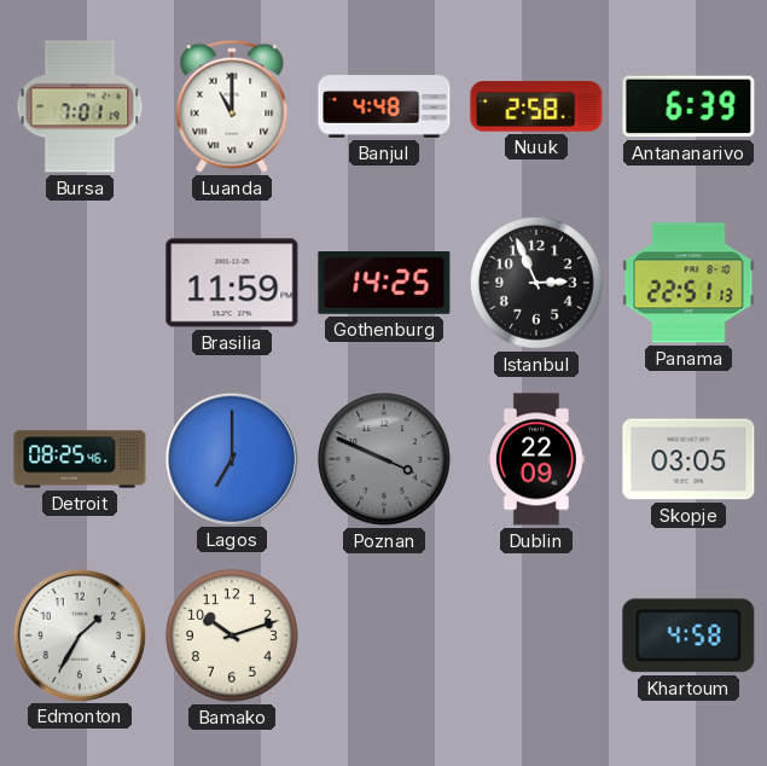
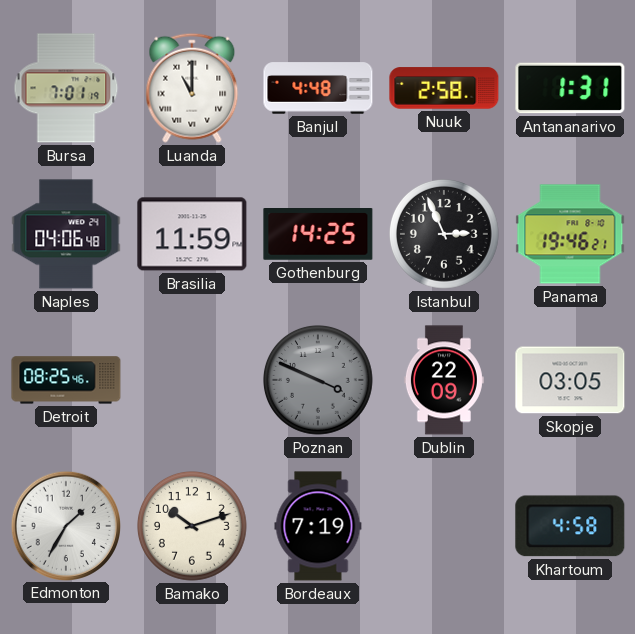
Antananarivo: 6:39 -> 1:31 (570, 88)
Naples: none -> 04:06 (66, 234)
Panama: 22:51 -> 19:46 (570, 234)
Lagos: 7:00 -> none (231, 458)
Bordeaux: none -> 7:19 (318, 526)
